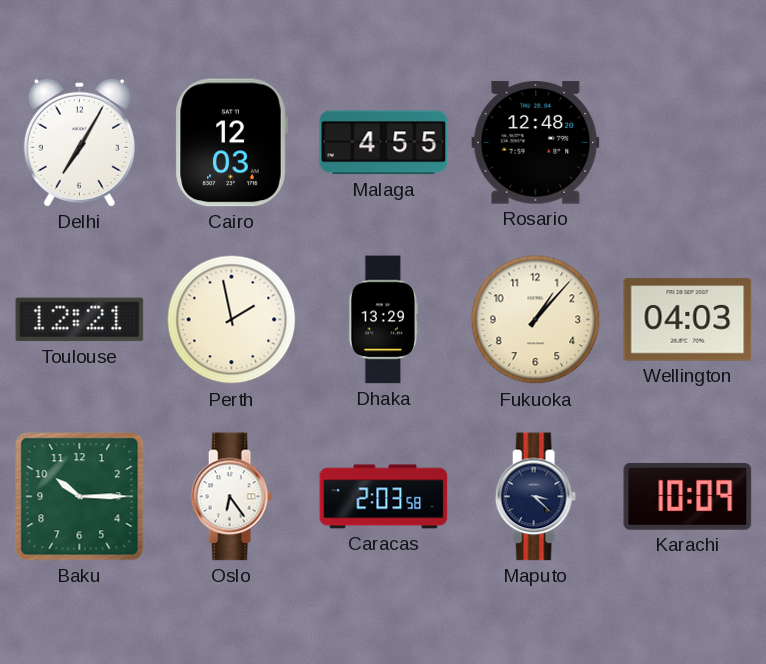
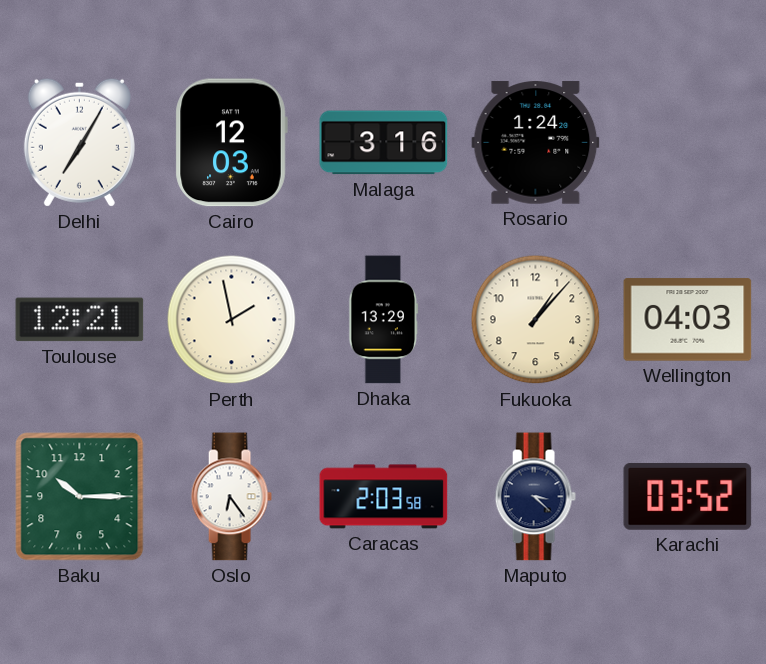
Malaga: 4:55 -> 3:16 (384, 143)
Rosario: 12:48 -> 1:24 (536, 143)
Karachi: 10:09 -> 03:52 (688, 496)
